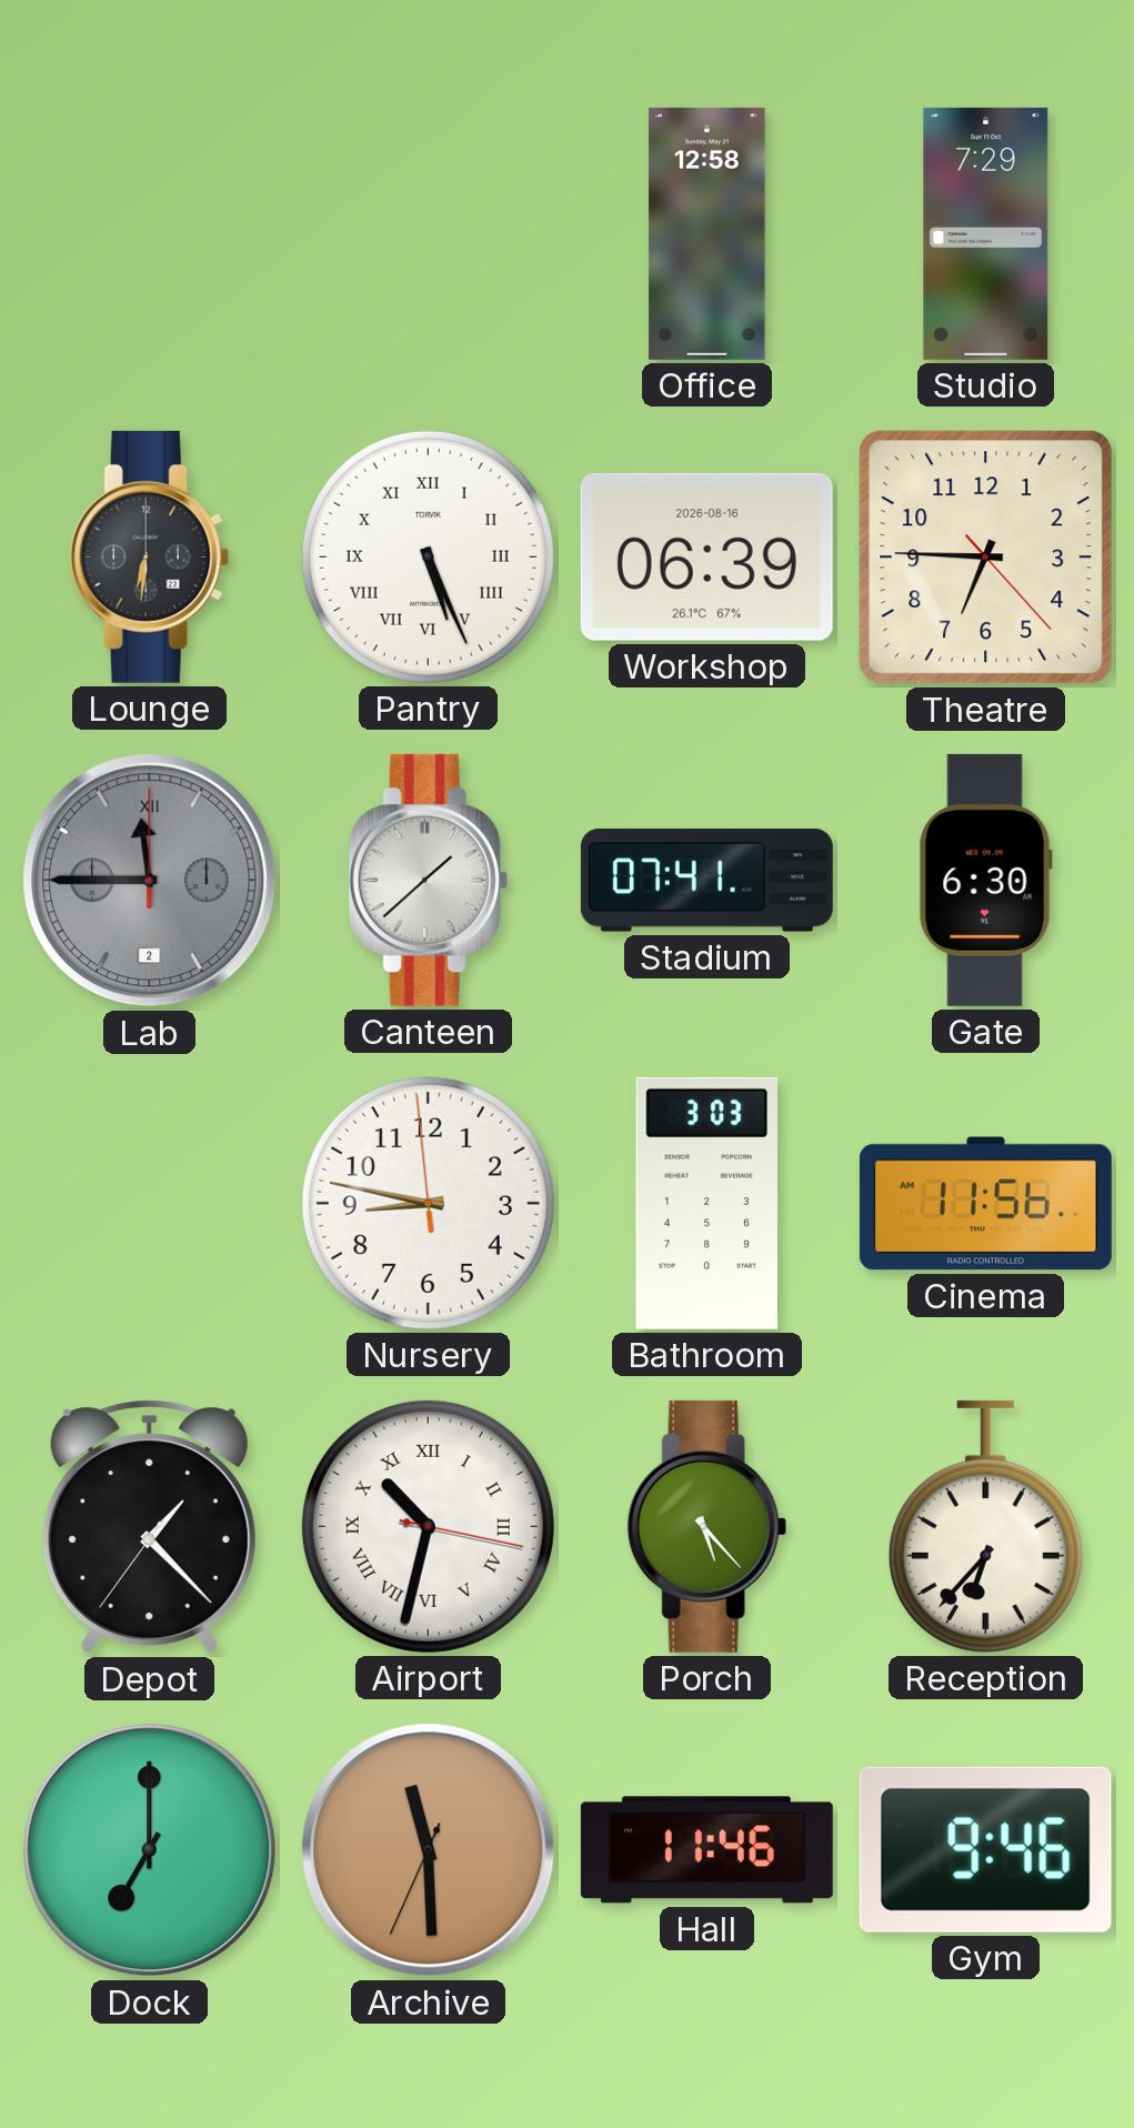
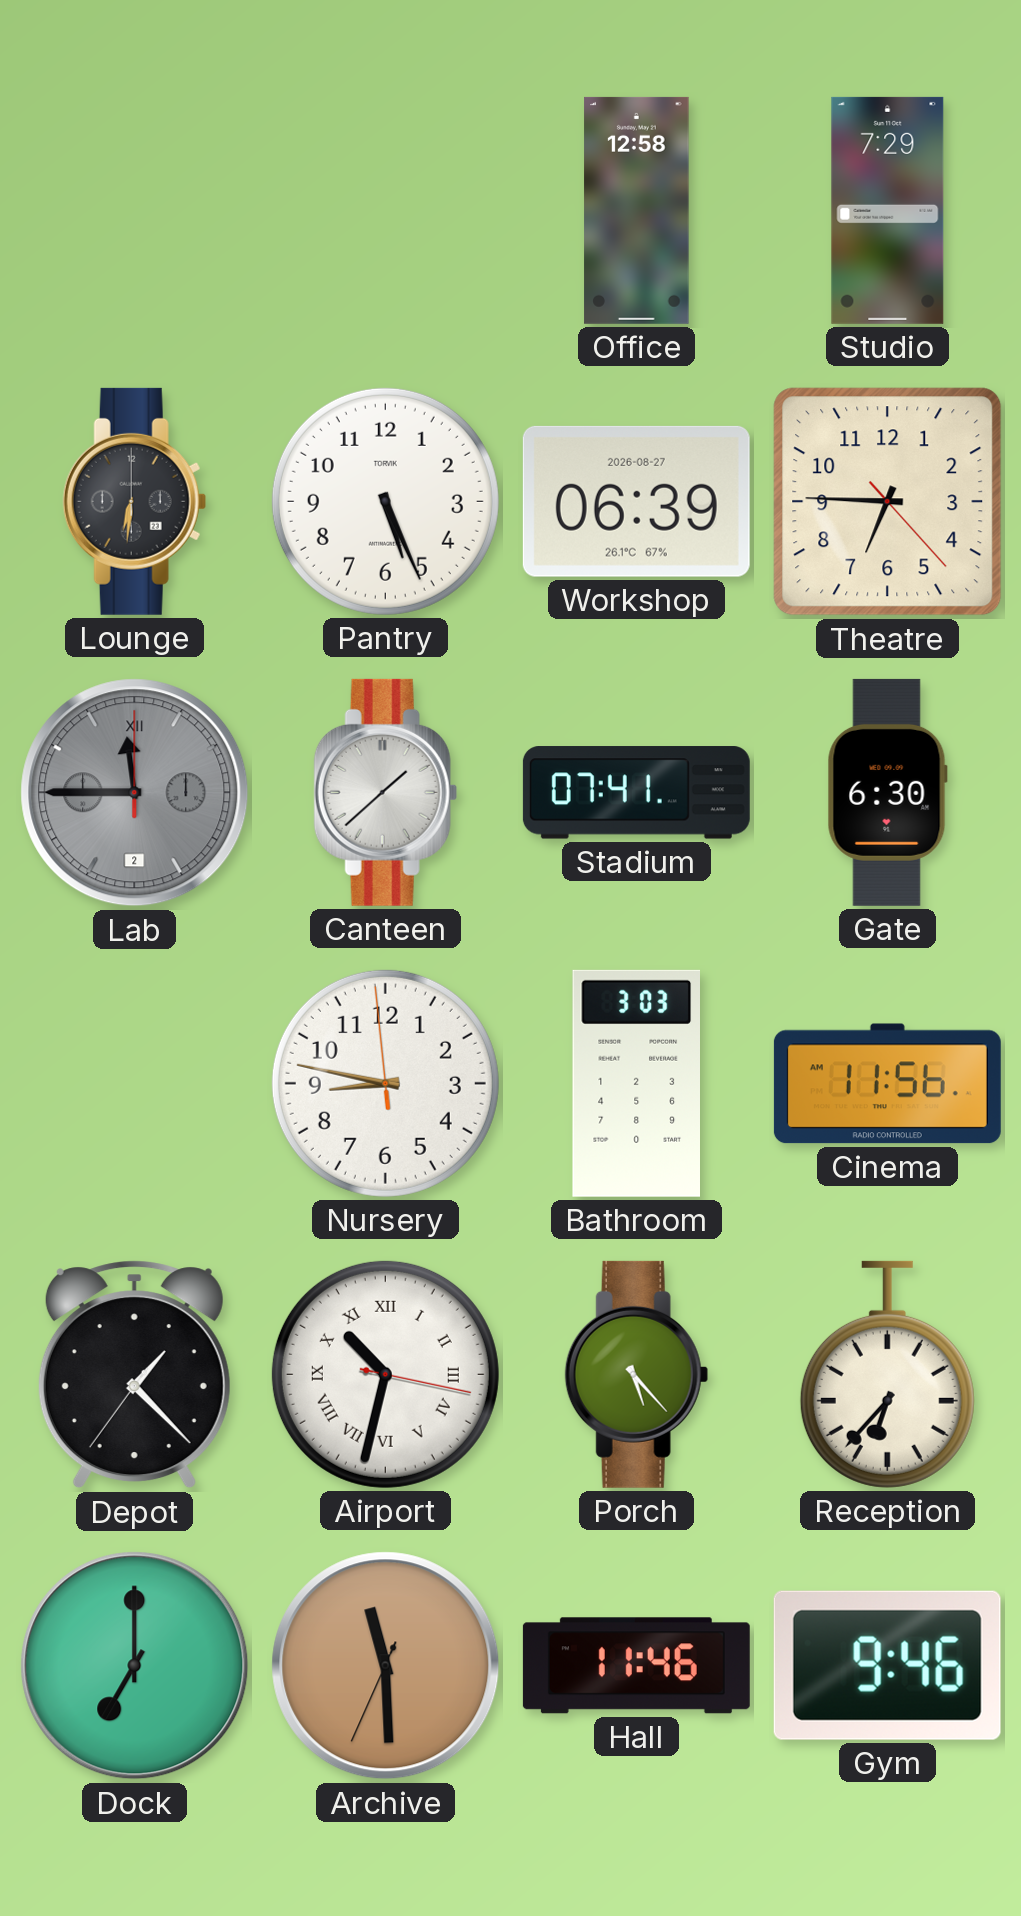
Pantry numerals: Roman -> Arabic (385, 501)
Workshop date: 2026-08-16 -> 2026-08-27 (636, 501)
